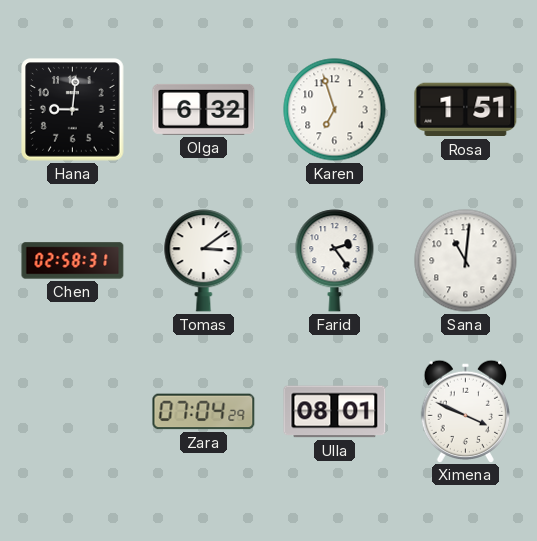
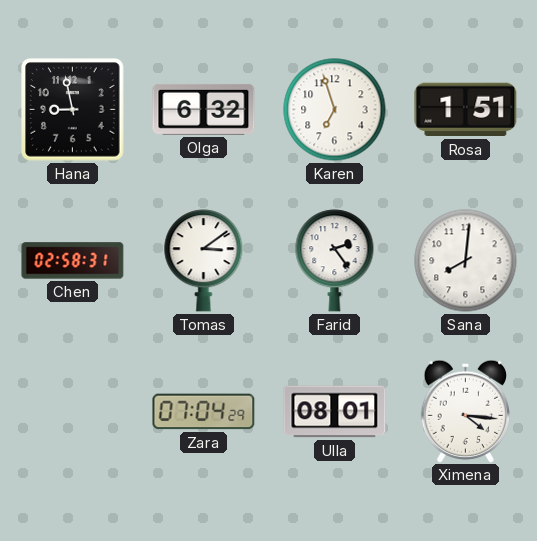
Hana: 9:01 -> 8:58 (73, 110)
Sana: 11:01 -> 8:01 (466, 261)
Ximena: 3:49 -> 4:16 (465, 411)
